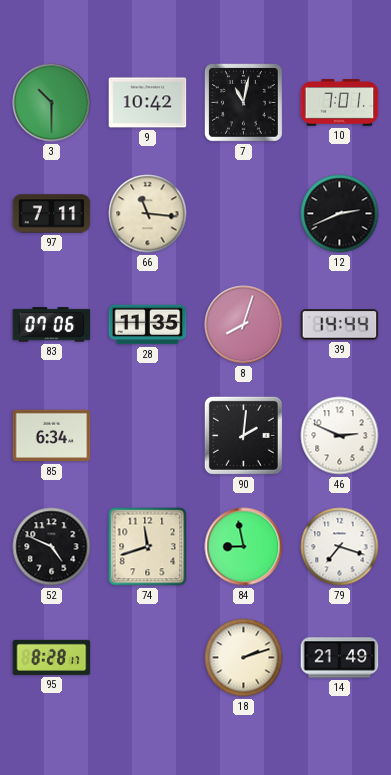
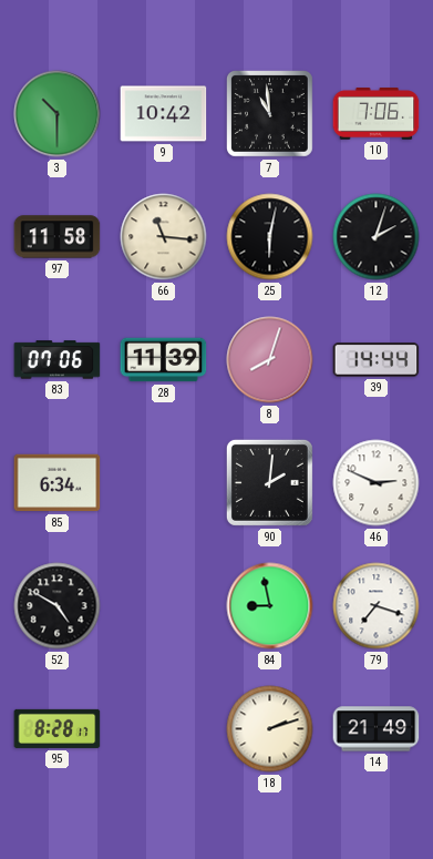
7: 11:02 -> 10:59 (270, 114)
10: 7:01 -> 7:06 (377, 114)
97: 7:11 -> 11:58 (58, 237)
25: none -> 6:02 (270, 237)
12: 2:41 -> 2:03 (377, 237)
28: 11:35 -> 11:39 (164, 360)
52: 4:49 -> 4:50 (58, 606)
74: 11:42 -> none (148, 547)
